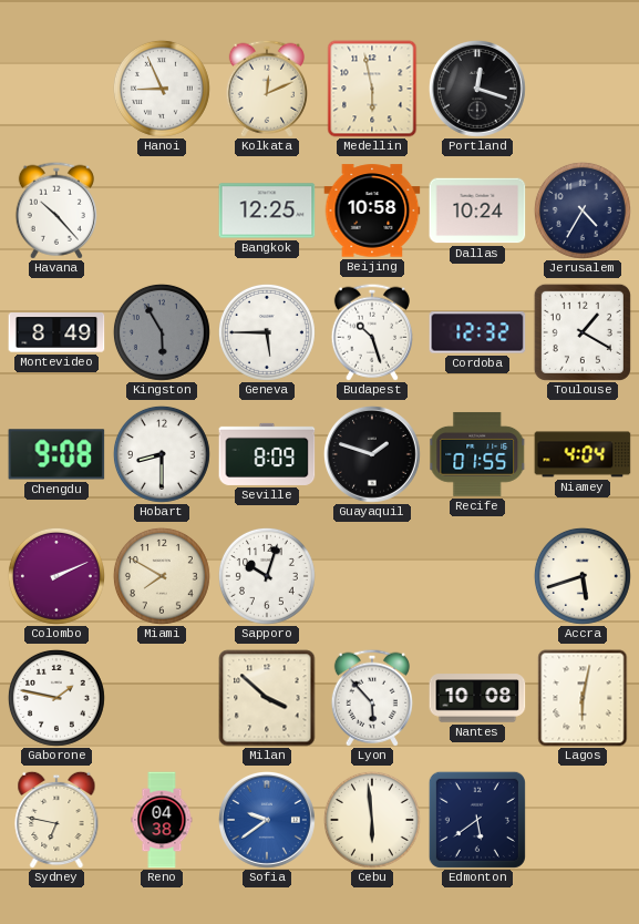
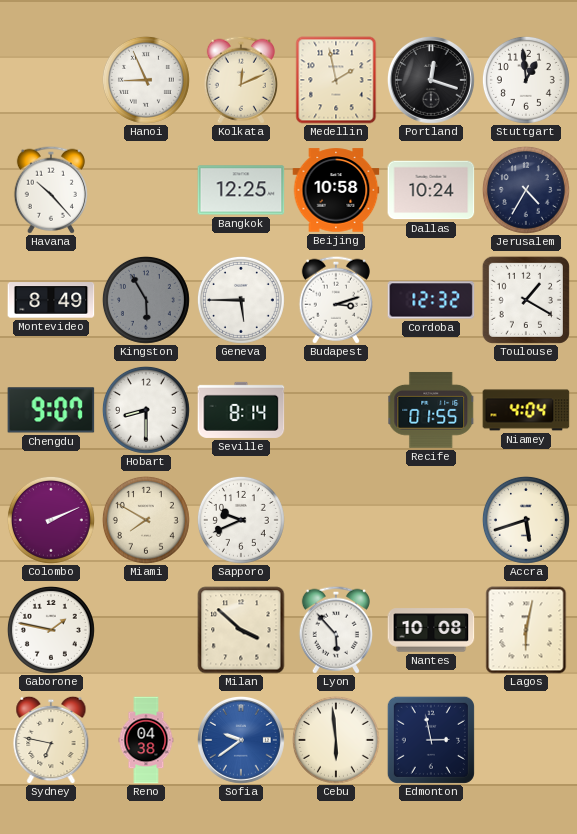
Medellin: 5:58 -> 1:58 (336, 80)
Stuttgart: none -> 12:59 (526, 80)
Budapest: 10:27 -> 3:12 (336, 300)
Chengdu: 9:08 -> 9:07 (51, 410)
Seville: 8:09 -> 8:14 (241, 410)
Guayaquil: 1:48 -> none (372, 454)
Sapporo: 10:03 -> 9:41 (241, 520)
Edmonton: 5:39 -> 2:58 (431, 740)
